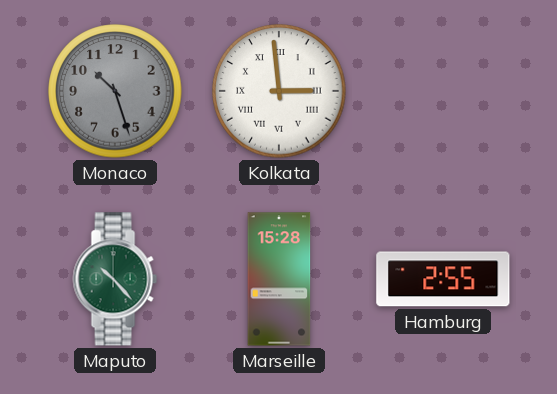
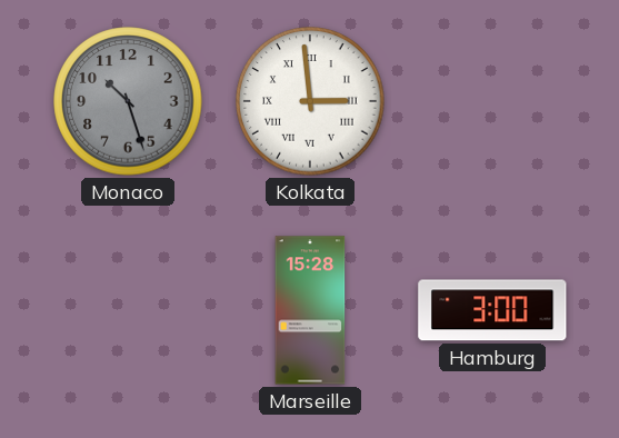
Maputo: 10:23 -> none (115, 279)
Hamburg: 2:55 -> 3:00 (492, 310)
